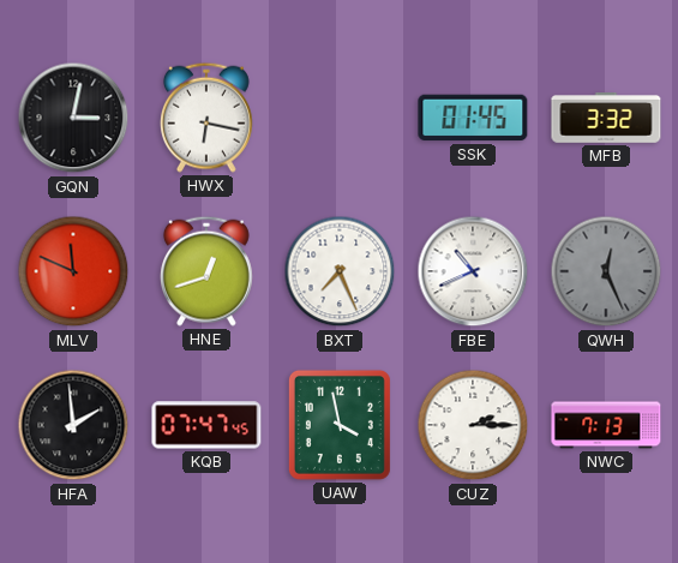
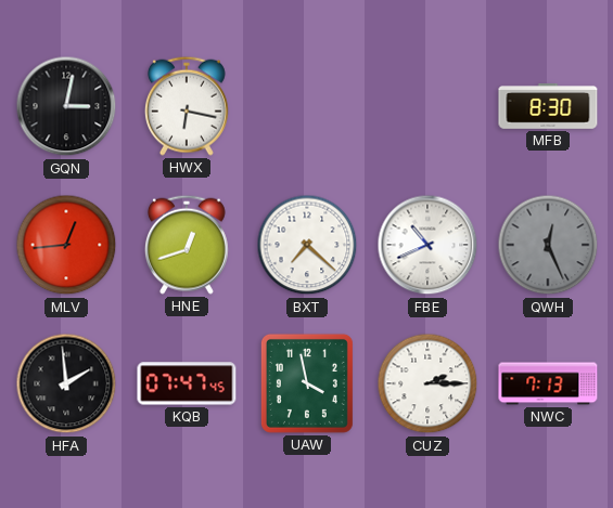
SSK: 01:45 -> none (473, 118)
MFB: 3:32 -> 8:30 (548, 107)
MLV: 11:49 -> 12:44 (66, 245)
BXT: 7:26 -> 7:22 (307, 245)
